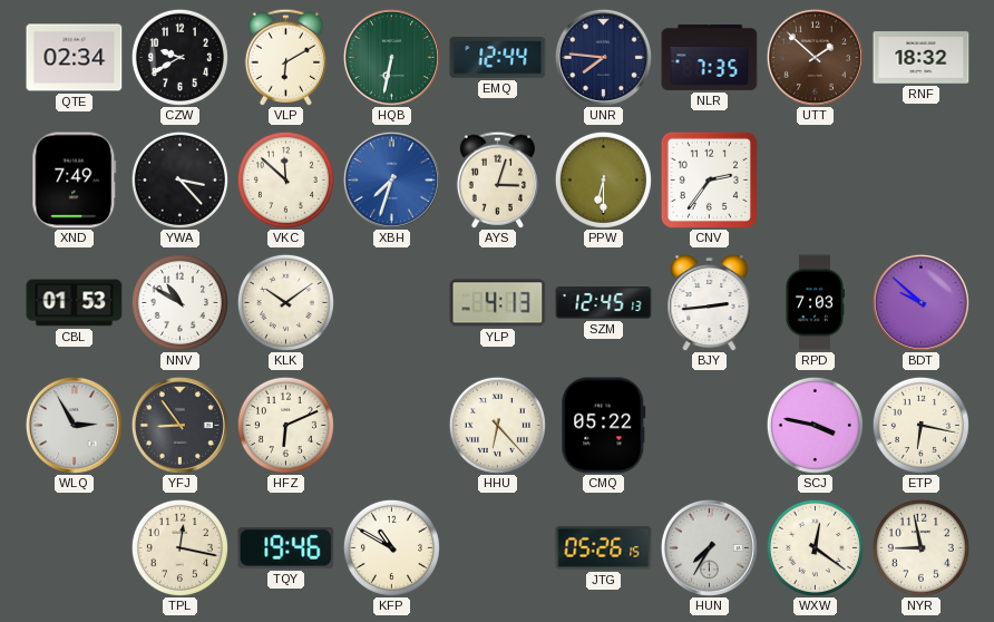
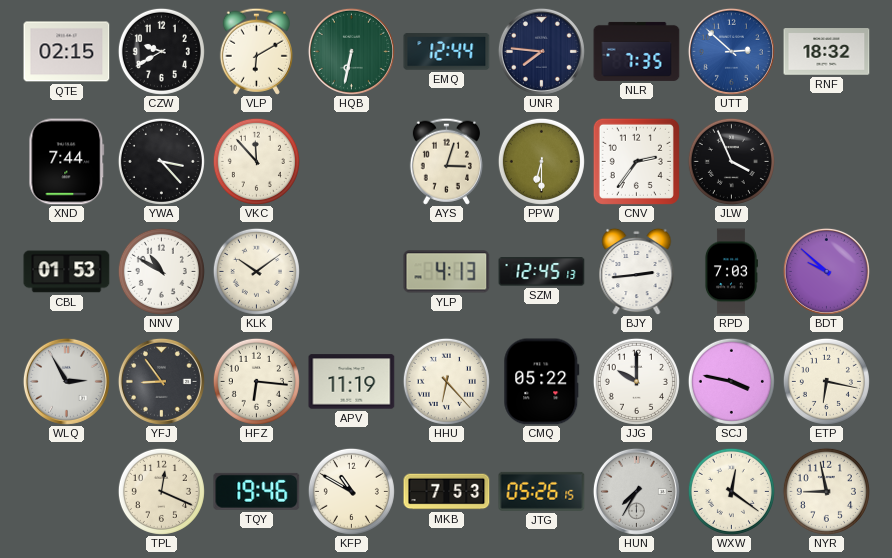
QTE: 02:34 -> 02:15 (67, 52)
UTT: 1:52 -> 2:52 (731, 51)
UTT dial: brown -> blue (731, 51)
XND: 7:49 -> 7:44 (67, 162)
VKC: 11:52 -> 11:53 (256, 161)
XBH: 7:33 -> none (391, 179)
JLW: none -> 3:56 (731, 161)
HFZ: 6:11 -> 6:16 (256, 381)
APV: none -> 11:19 (352, 382)
JJG: none -> 10:00 (636, 381)
TPL: 12:17 -> 12:19 (161, 491)
MKB: none -> 7:53 (447, 492)
